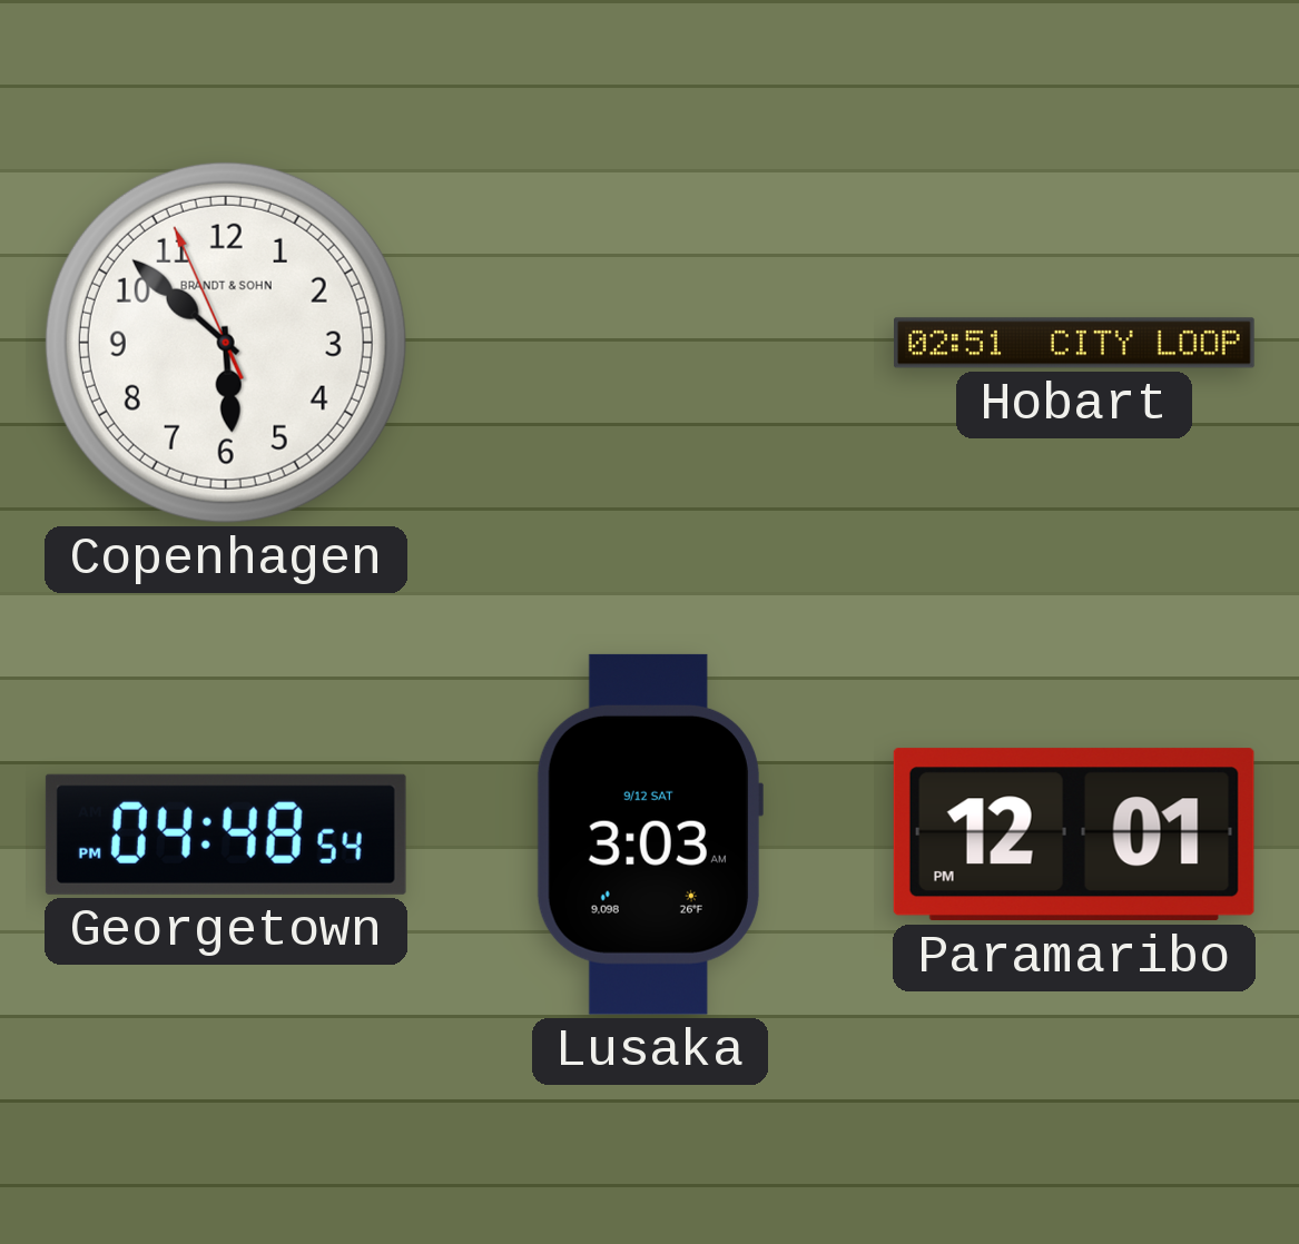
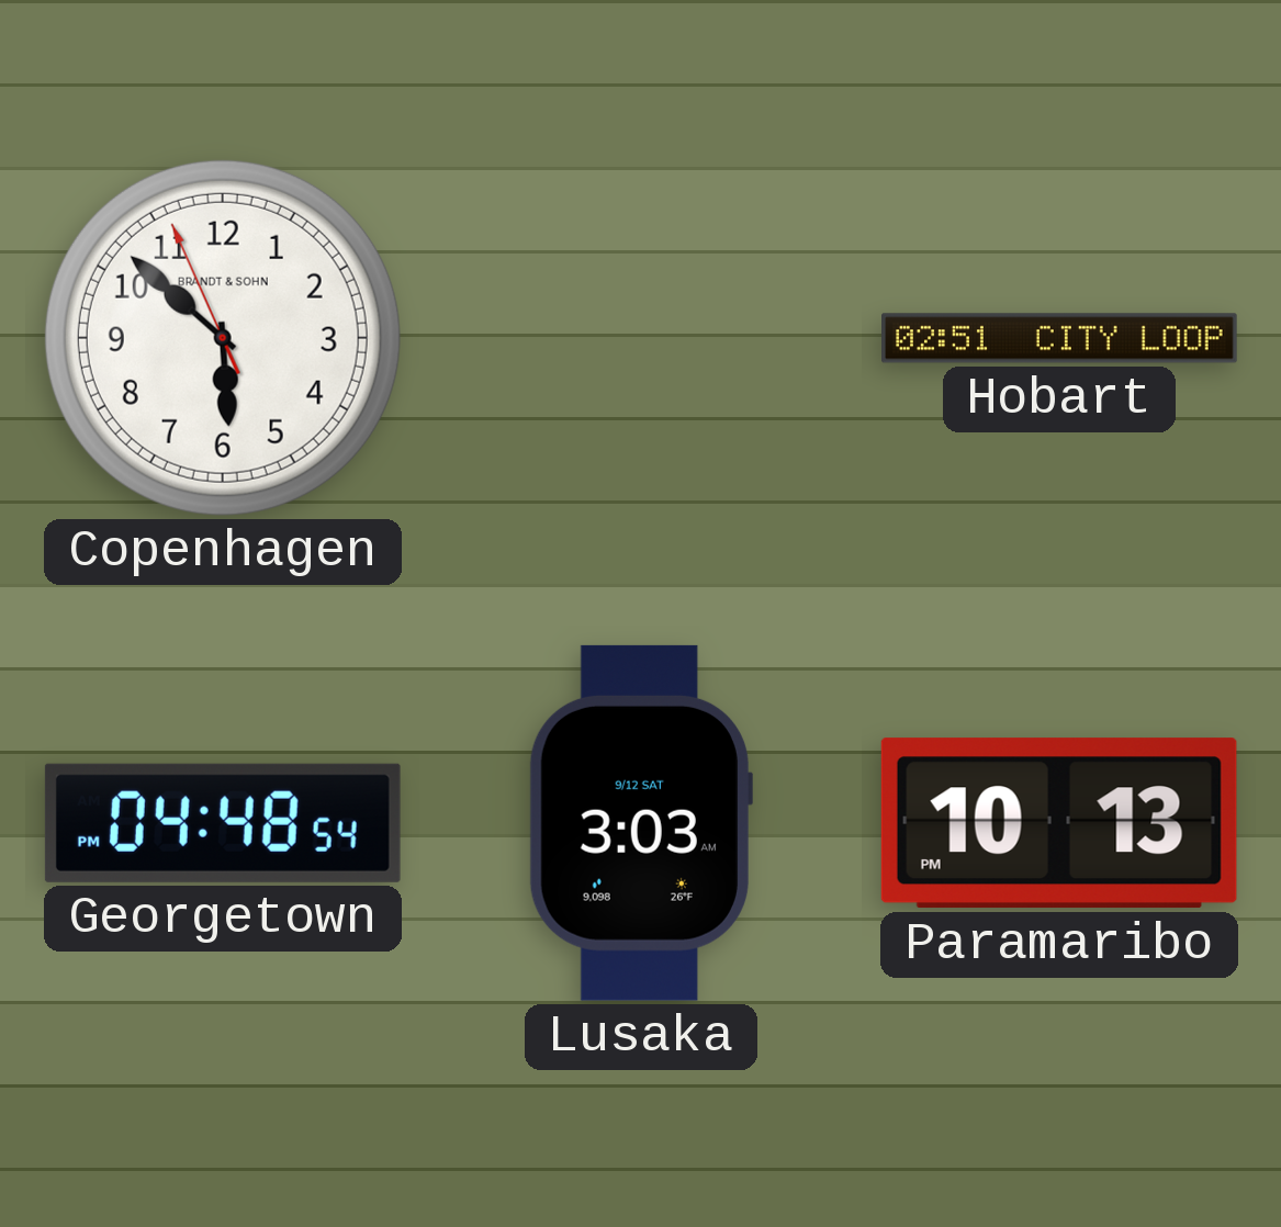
Paramaribo: 12:01 -> 10:13 (1059, 823)
